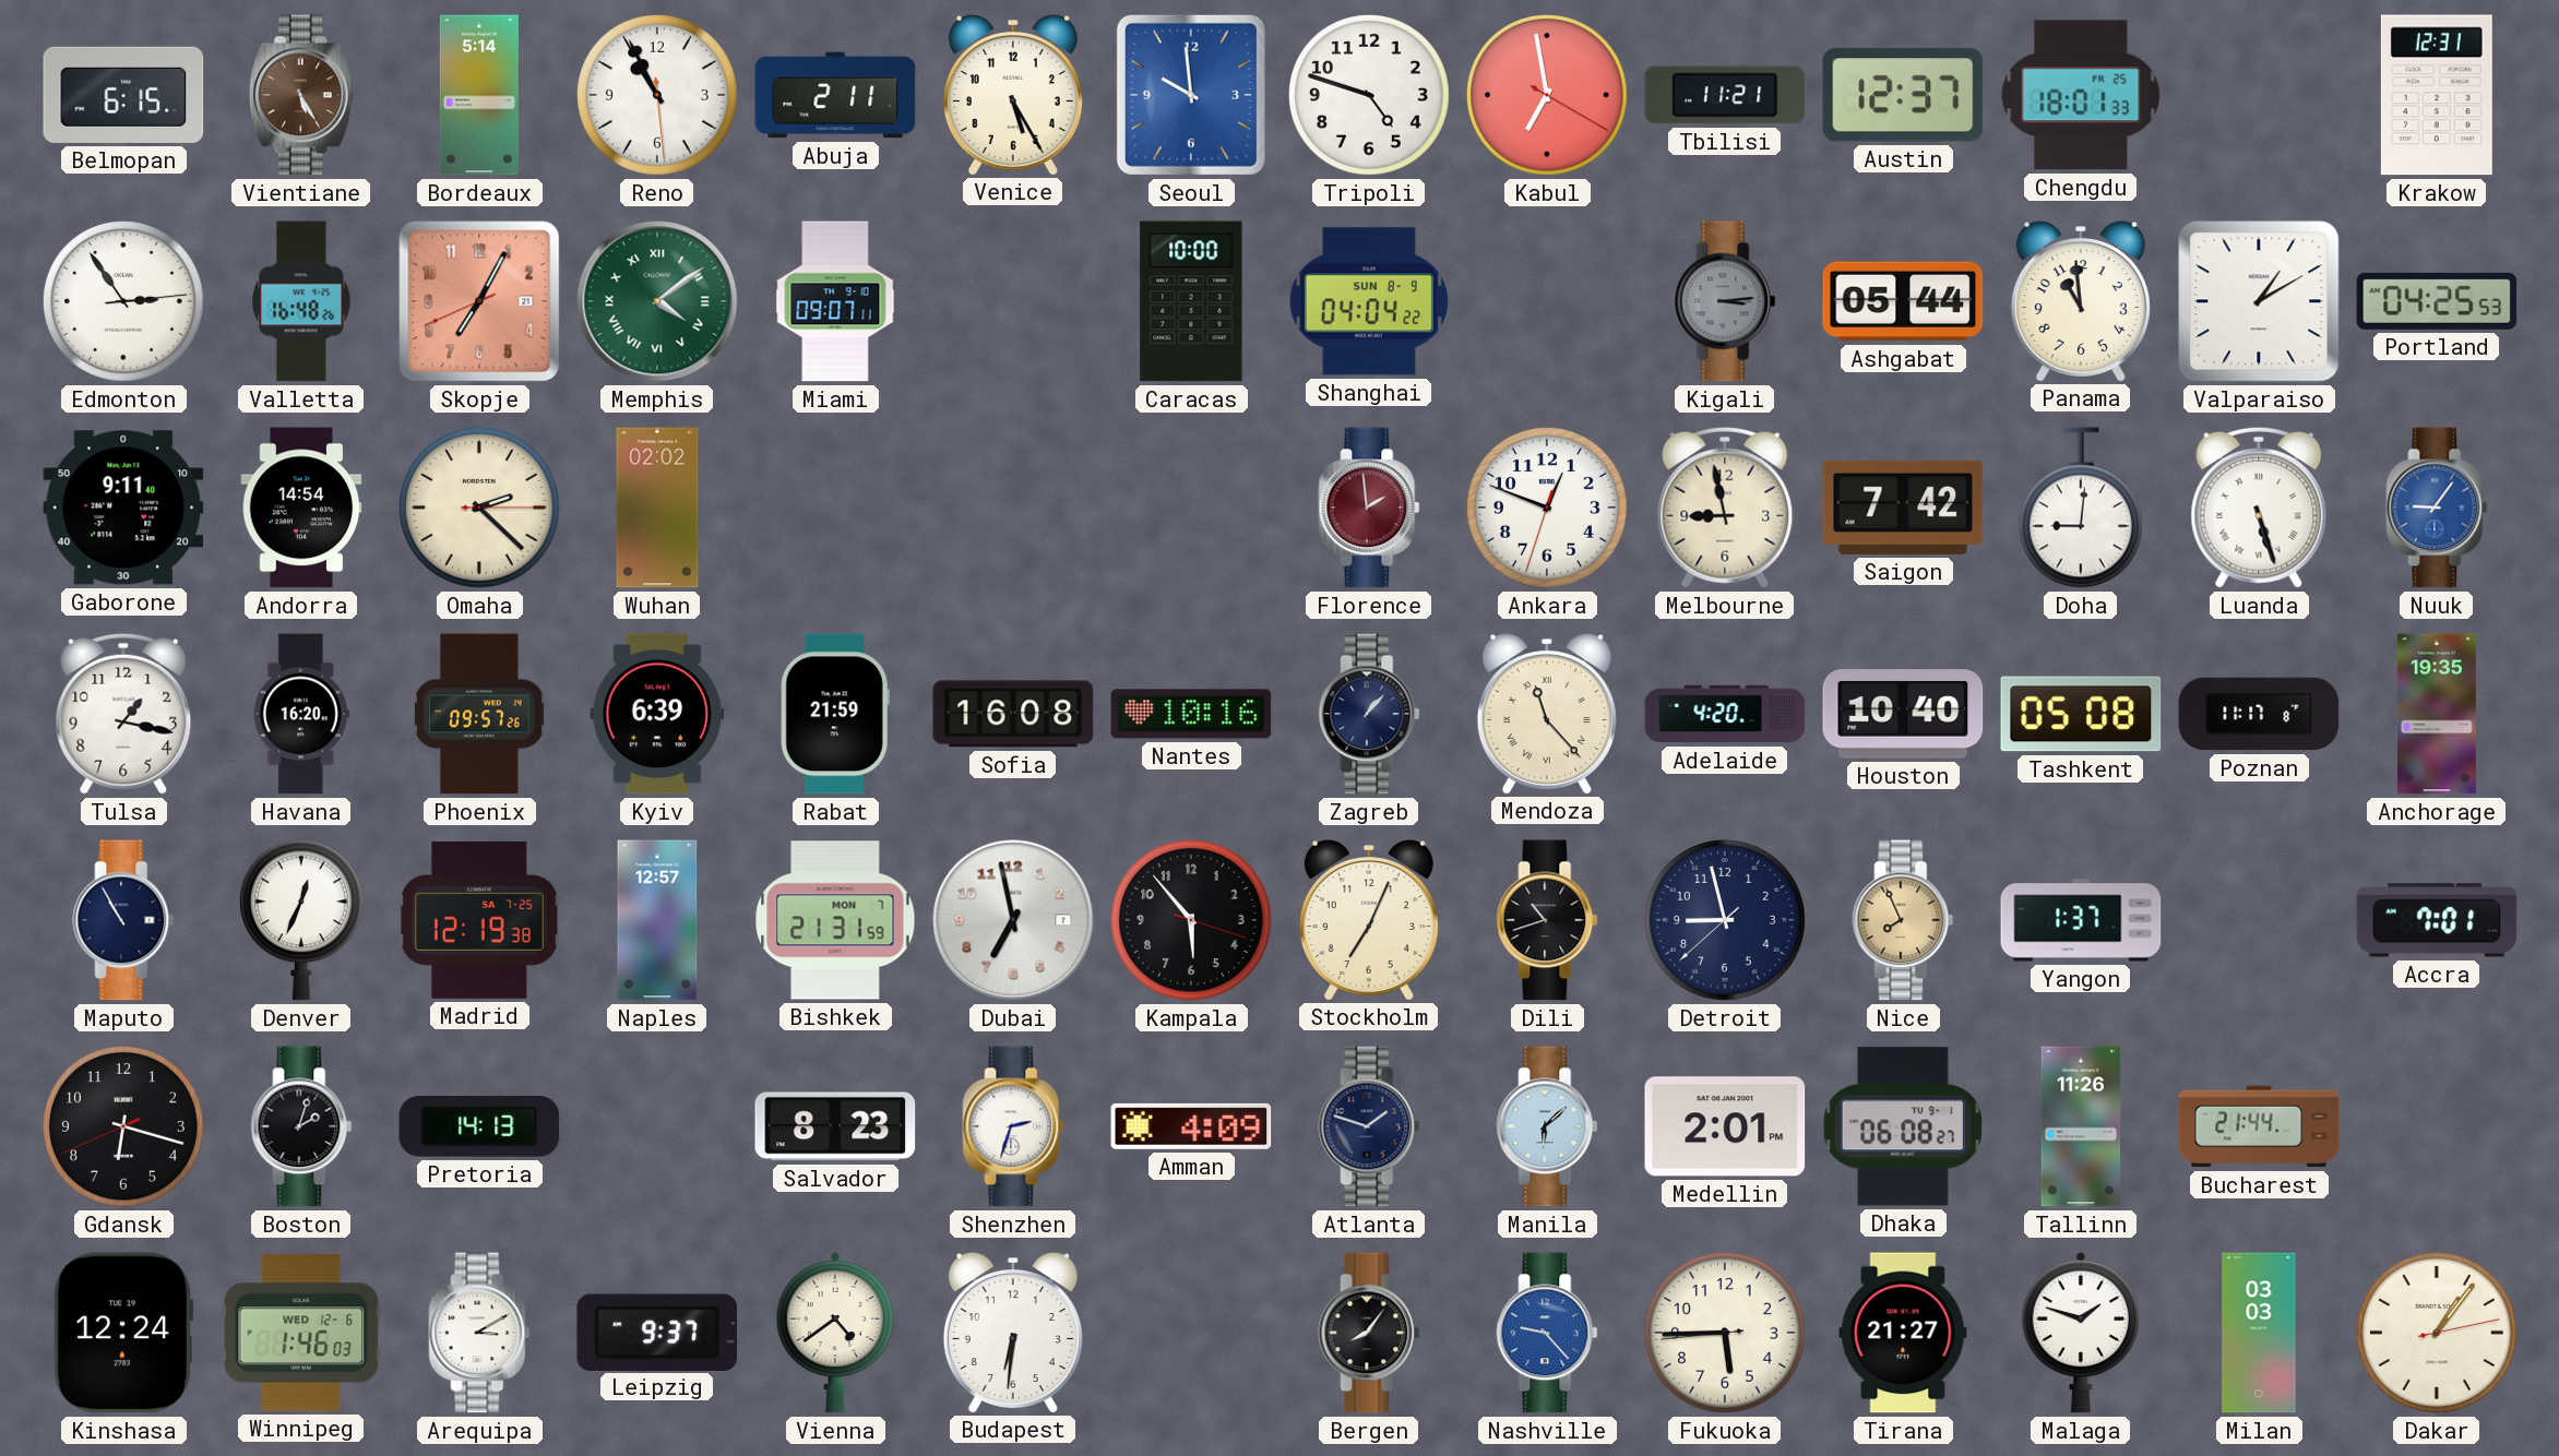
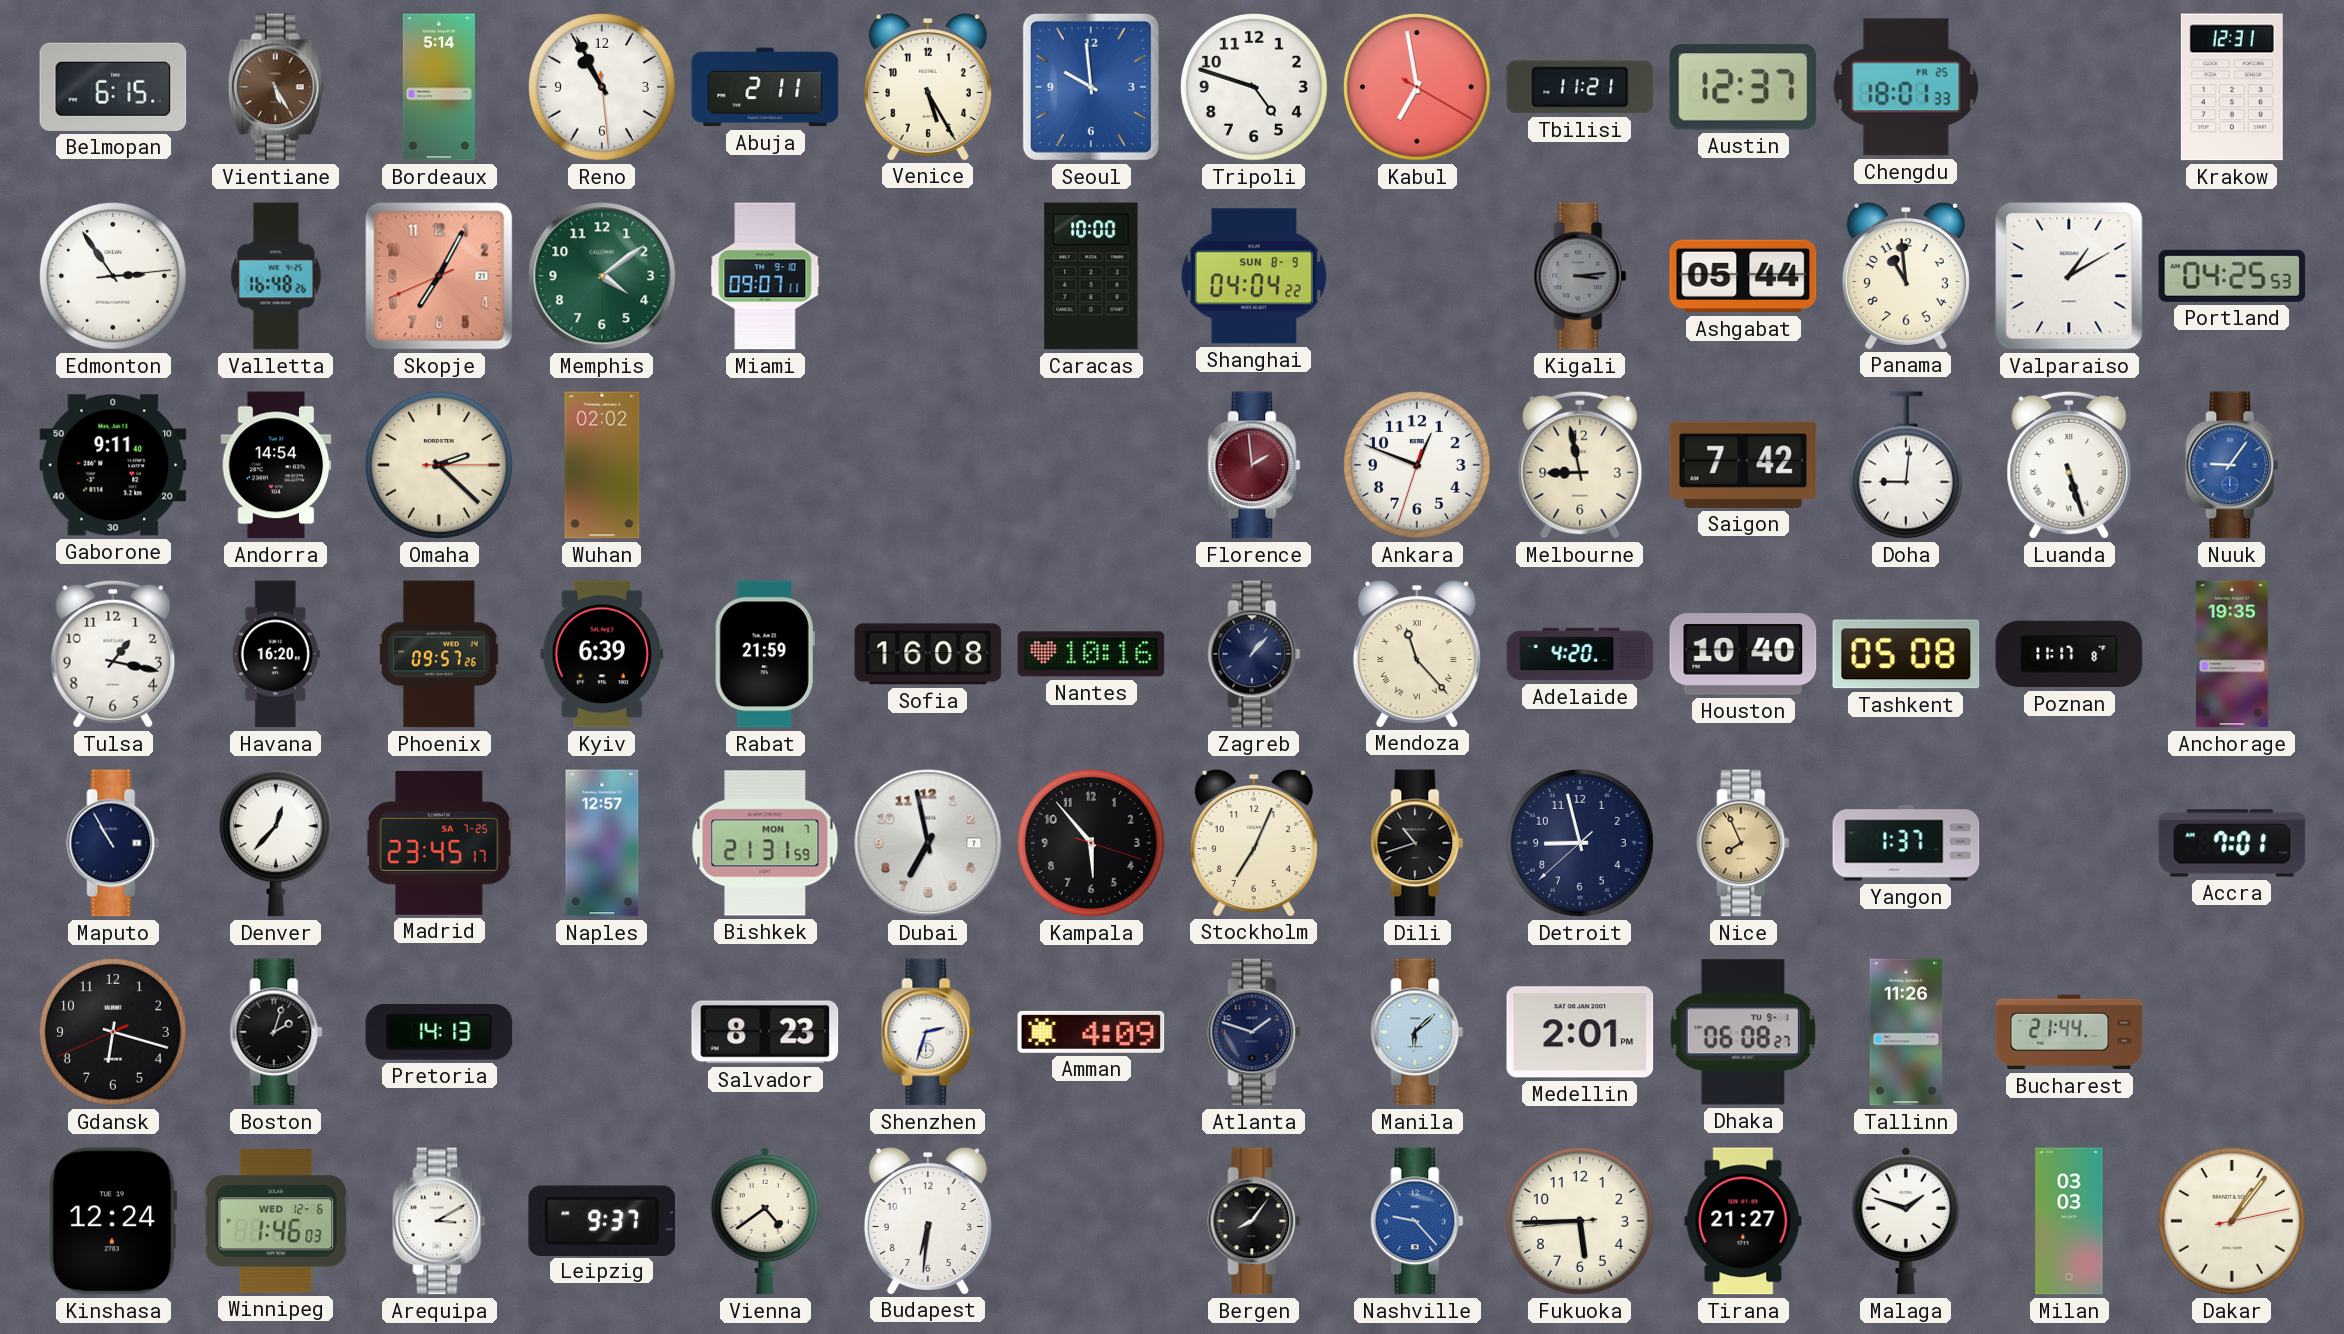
Memphis numerals: Roman -> Arabic (602, 276)
Denver: 12:34 -> 12:37 (276, 843)
Madrid: 12:19 -> 23:45 (439, 843)
